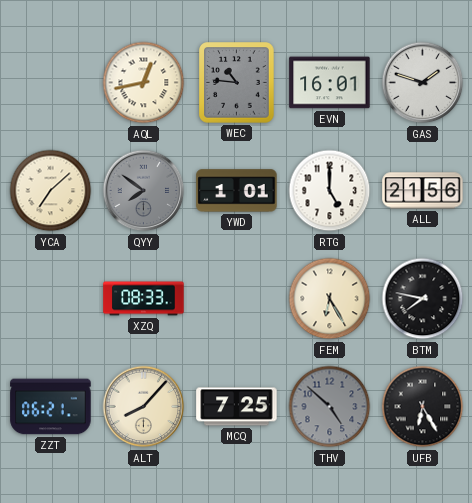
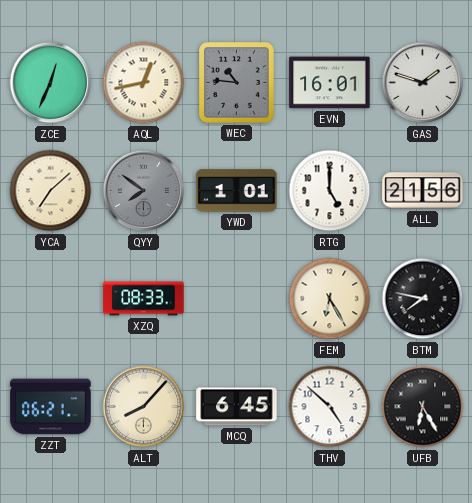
ZCE: none -> 12:34 (51, 83)
MCQ: 7:25 -> 6:45 (237, 407)
THV dial: grey -> white (330, 407)
